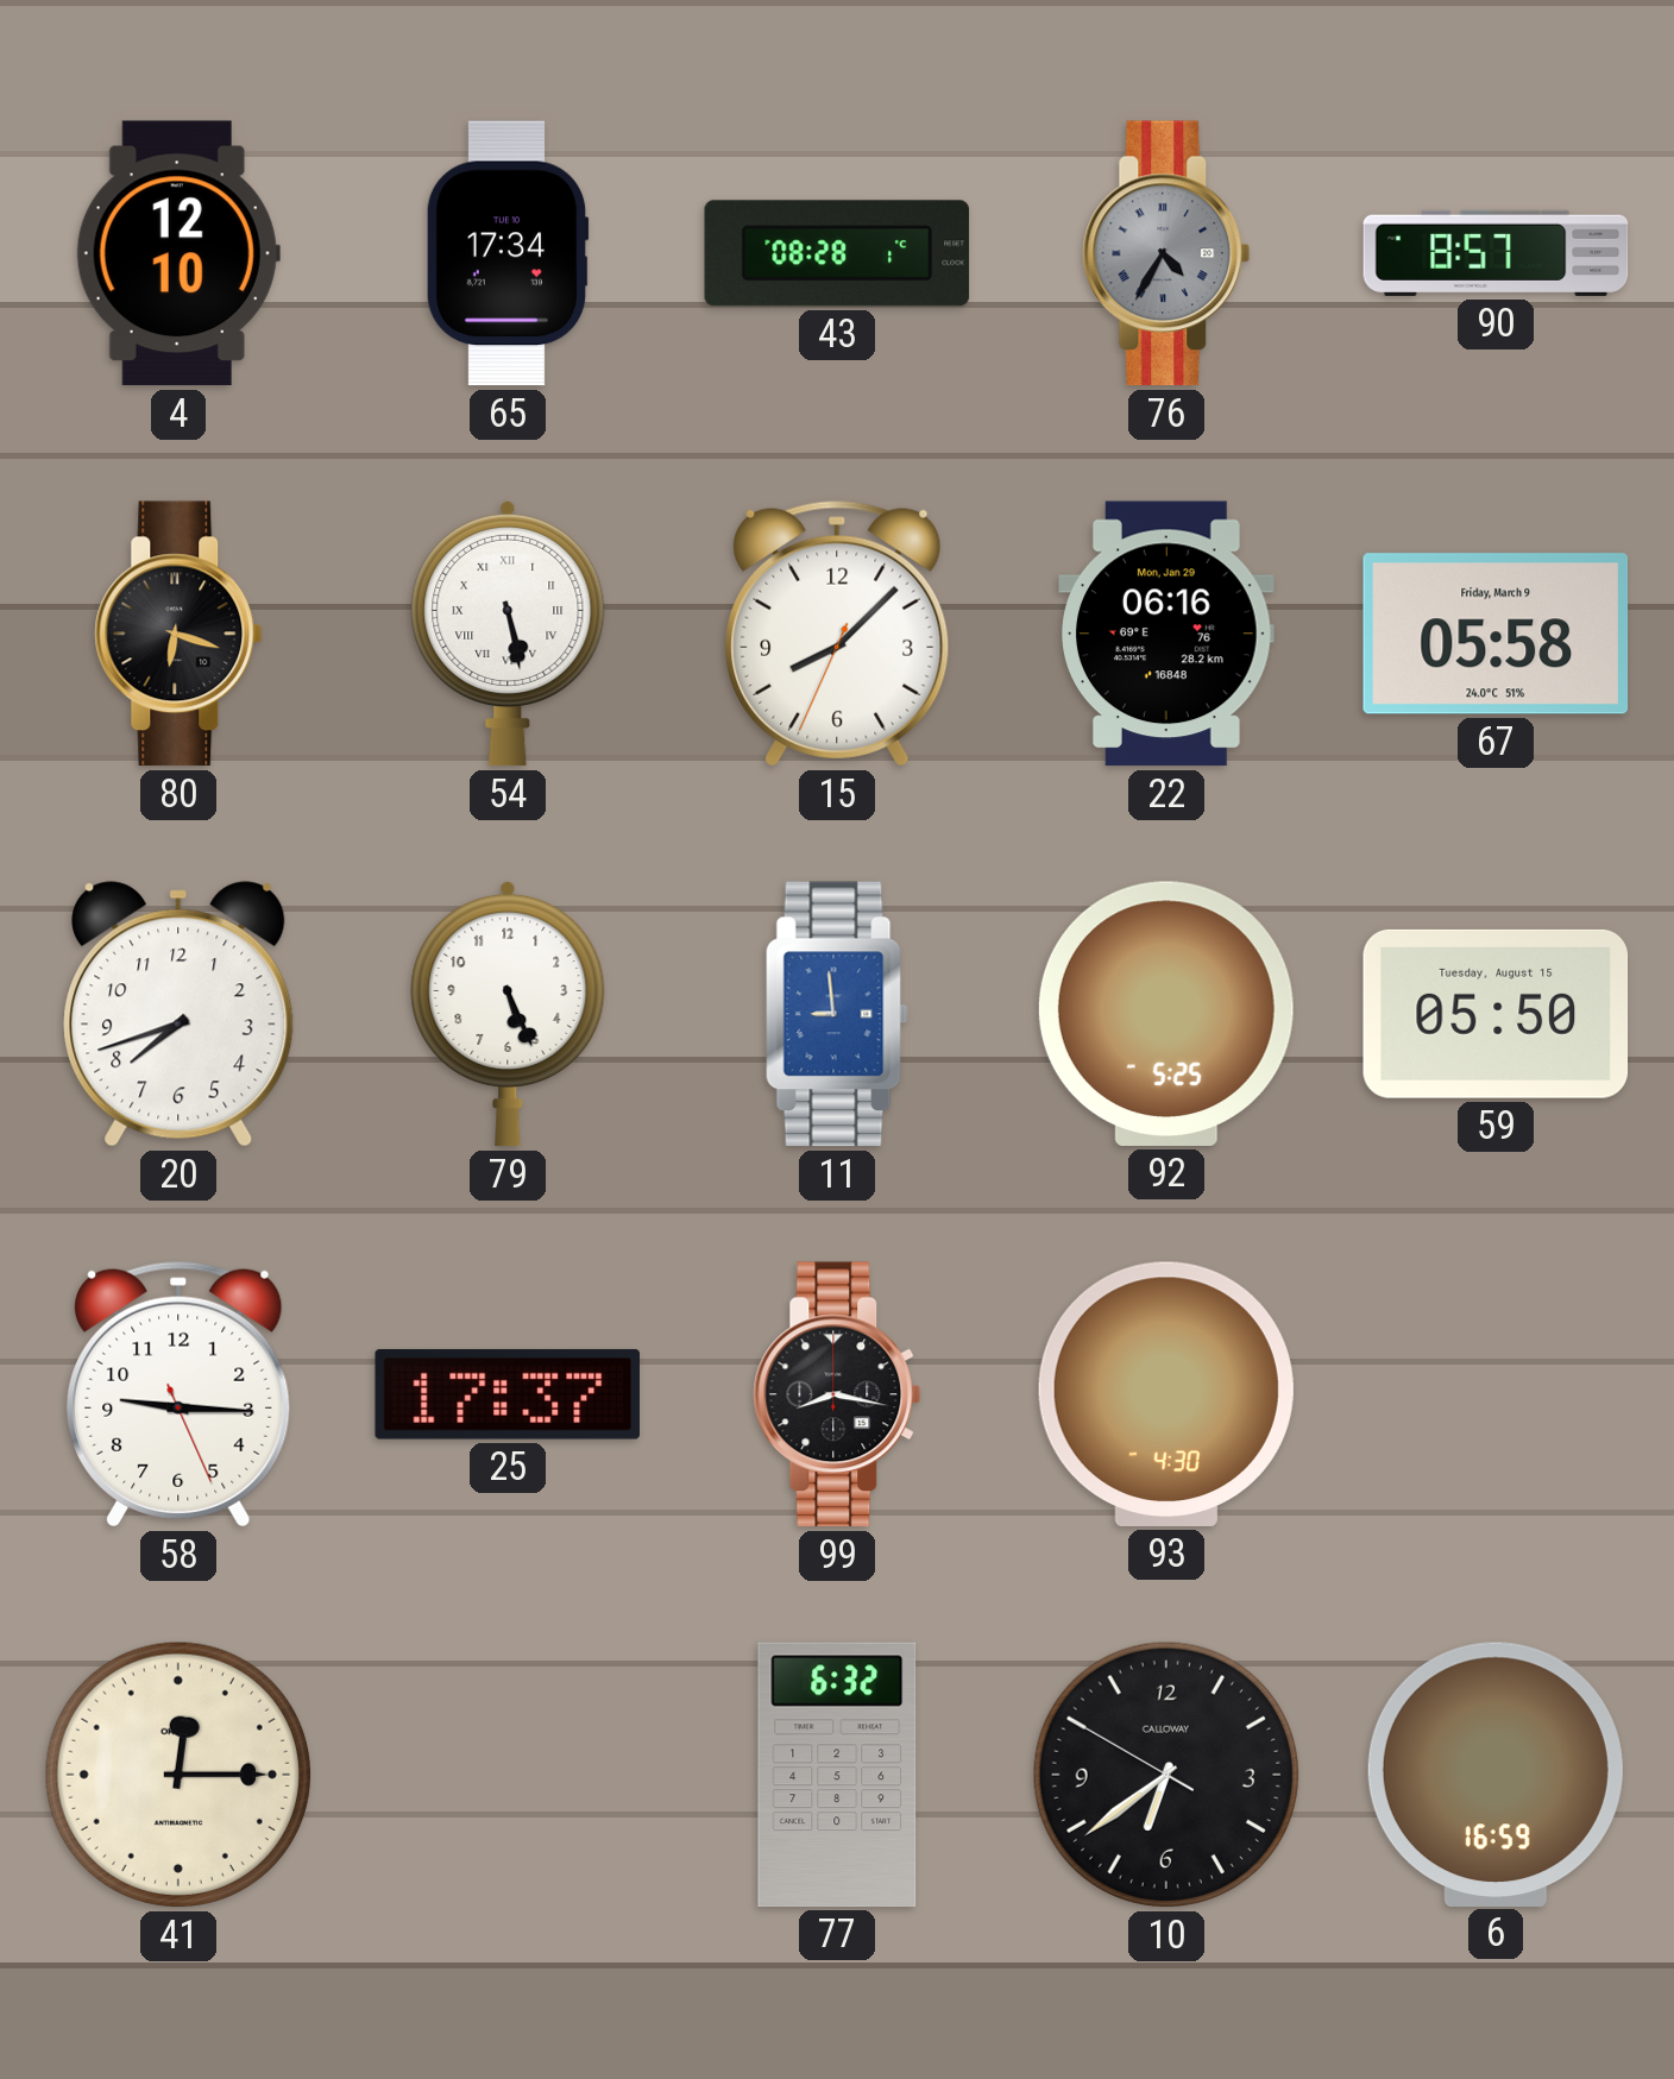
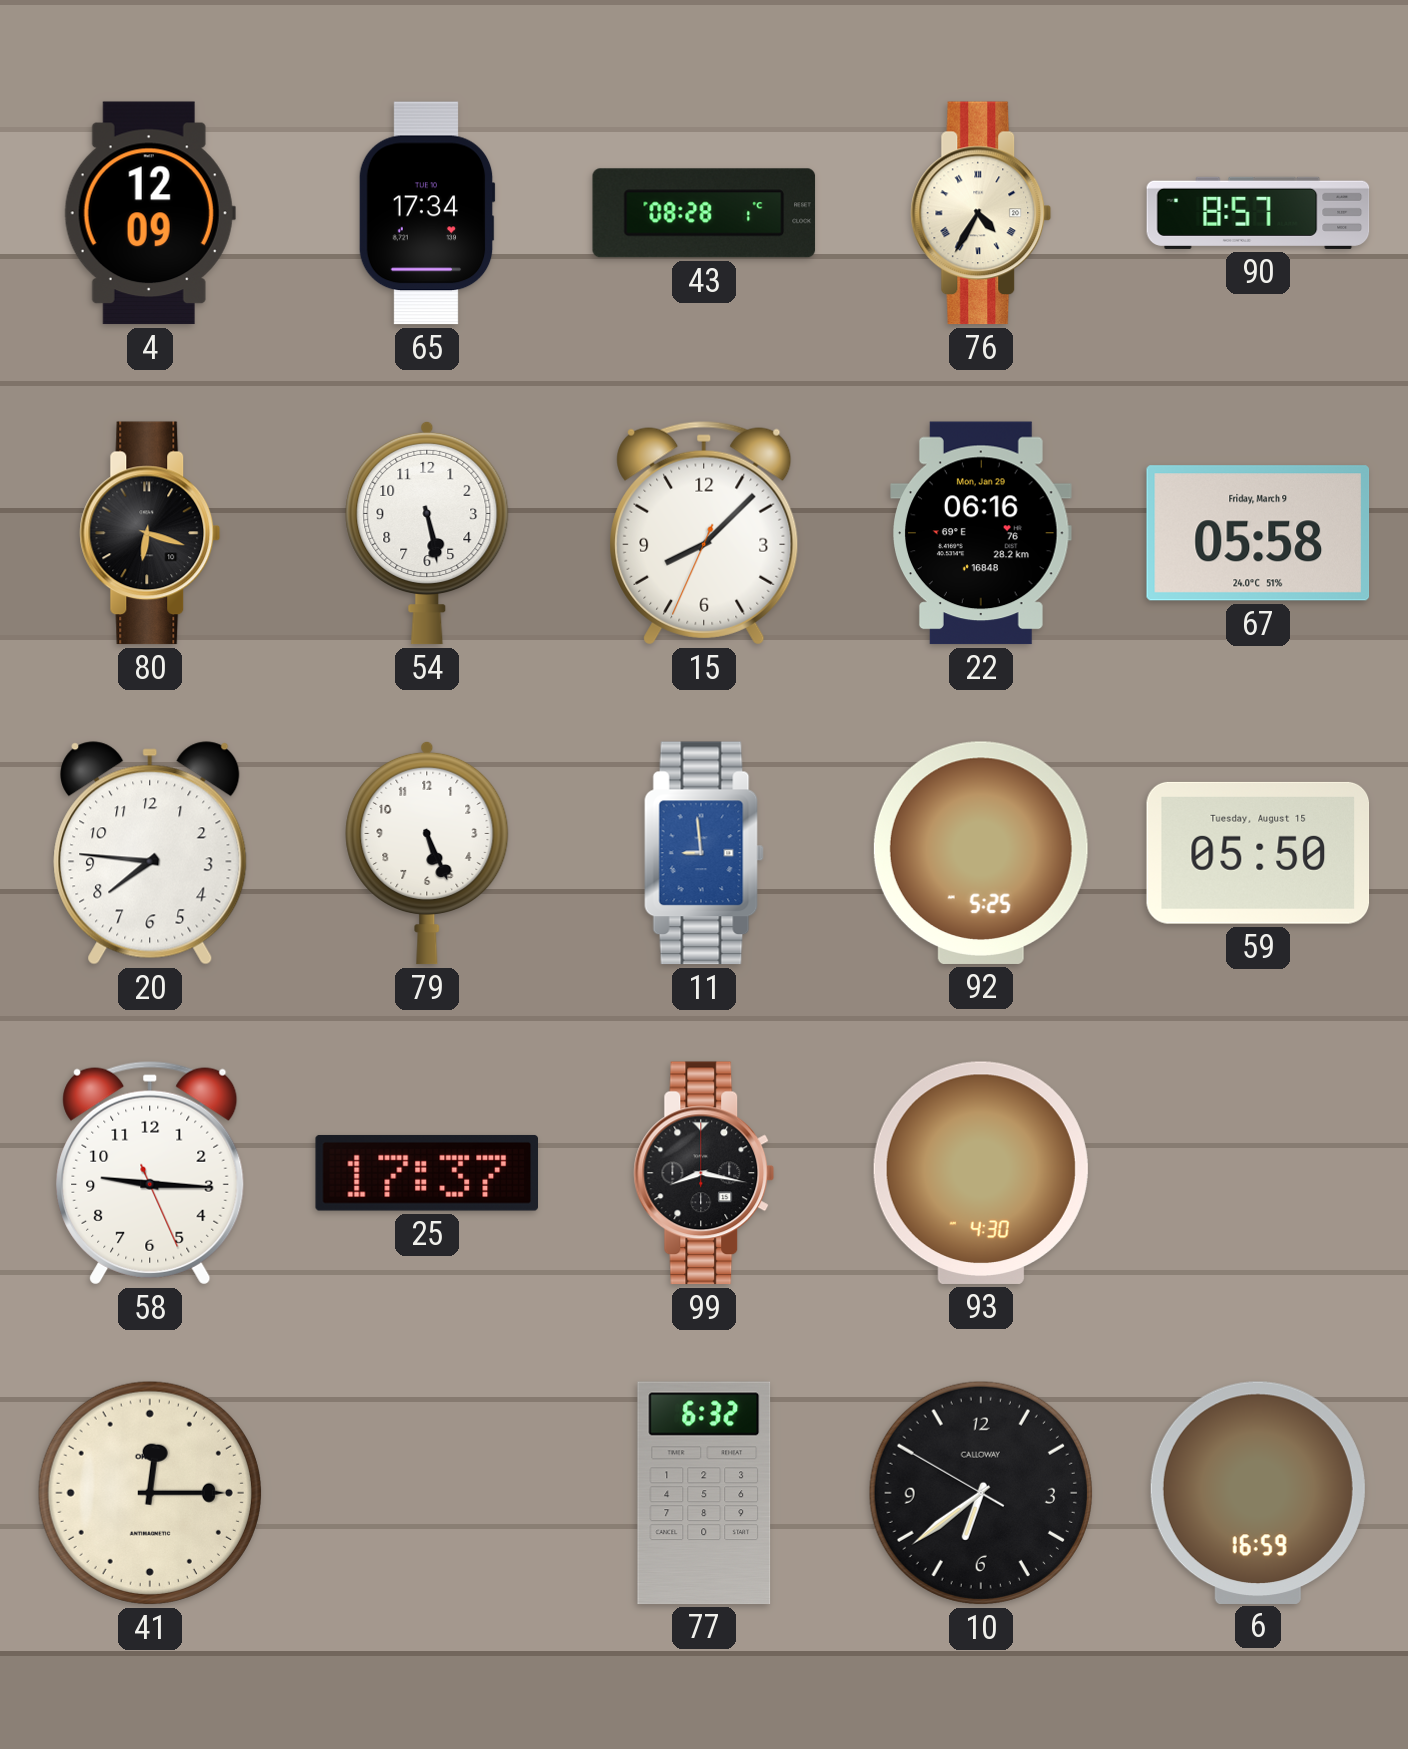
4: 12:10 -> 12:09 (150, 213)
76 dial: grey -> cream (981, 213)
54 numerals: Roman -> Arabic (427, 533)
20: 7:42 -> 7:46 (150, 853)
